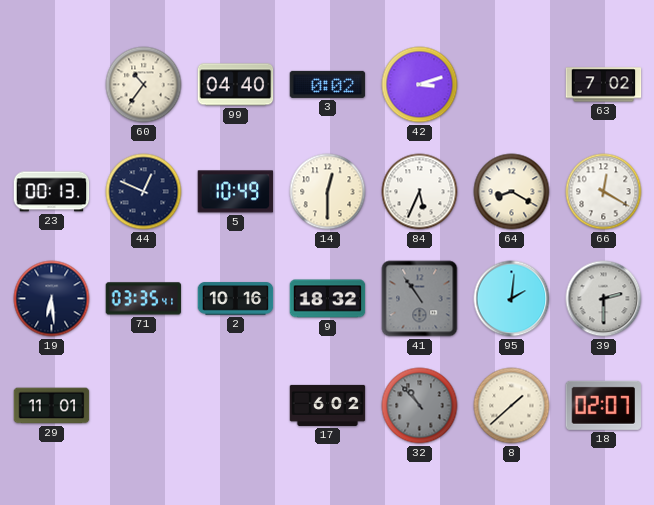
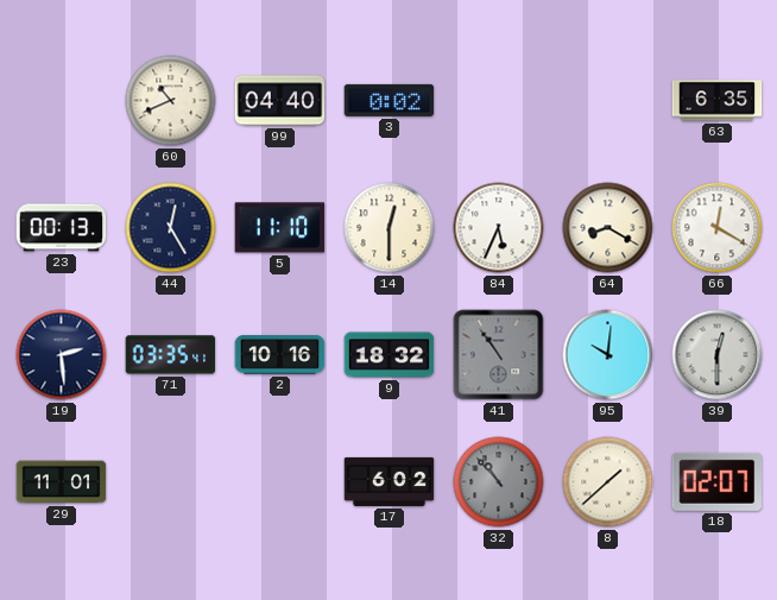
60: 10:36 -> 10:41 (171, 101)
42: 3:12 -> none (420, 85)
63: 7:02 -> 6:35 (718, 101)
44: 12:49 -> 12:25 (171, 228)
5: 10:49 -> 11:10 (280, 228)
19: 6:29 -> 2:29 (62, 355)
95: 2:01 -> 10:01 (608, 355)
39: 2:30 -> 12:30 (718, 355)
